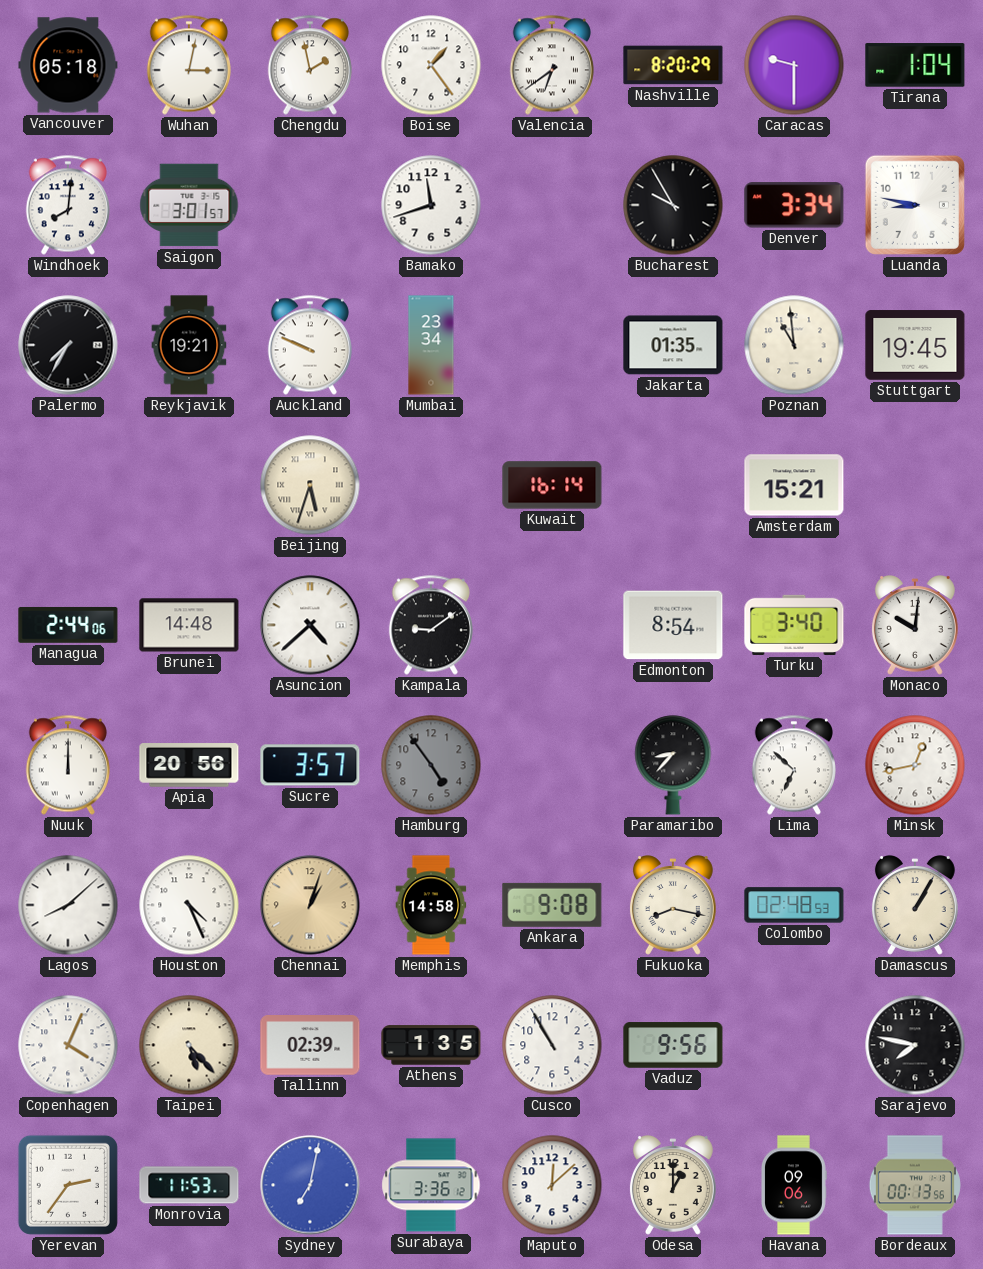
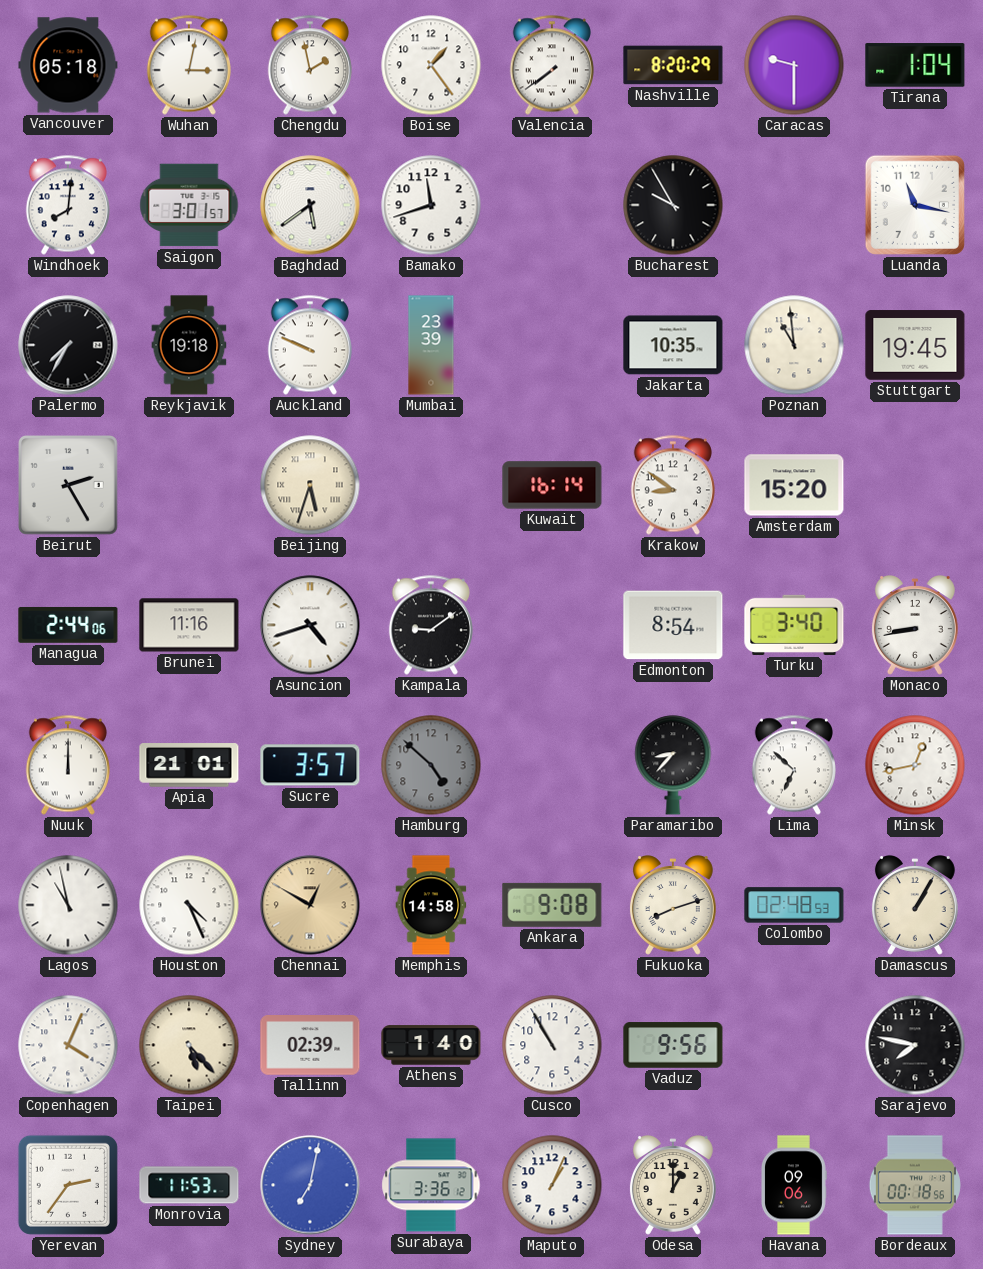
Valencia: 6:39 -> 7:39 (552, 65)
Baghdad: none -> 5:39 (310, 205)
Denver: 3:34 -> none (794, 205)
Luanda: 8:47 -> 11:17 (915, 205)
Reykjavik: 19:21 -> 19:18 (189, 345)
Mumbai: 23:34 -> 23:39 (431, 345)
Jakarta: 01:35 -> 10:35 (673, 345)
Beirut: none -> 2:25 (69, 486)
Krakow: none -> 8:51 (673, 485)
Amsterdam: 15:21 -> 15:20 (794, 485)
Brunei: 14:48 -> 11:16 (189, 625)
Asuncion: 4:38 -> 4:42 (310, 625)
Monaco: 10:01 -> 8:43 (915, 625)
Apia: 20:56 -> 21:01 (189, 765)
Hamburg: 4:54 -> 4:52 (431, 765)
Lagos: 8:08 -> 10:58 (68, 905)
Chennai: 1:03 -> 12:50 (310, 905)
Fukuoka: 8:17 -> 8:12 (673, 905)
Athens: 1:35 -> 1:40 (431, 1045)
Maputo: 12:08 -> 1:04 (552, 1185)
Bordeaux: 00:13 -> 00:18 (915, 1185)
